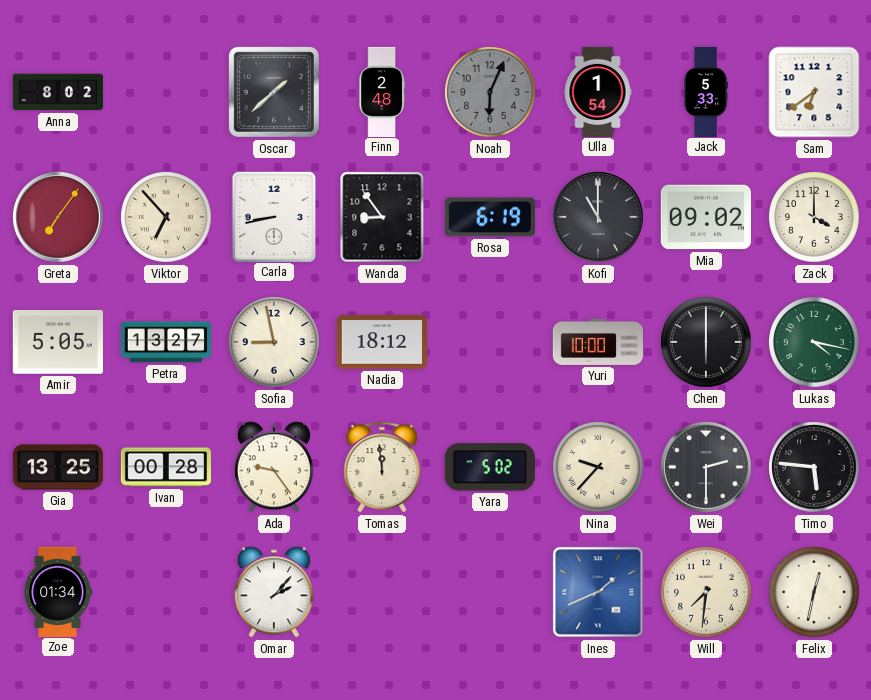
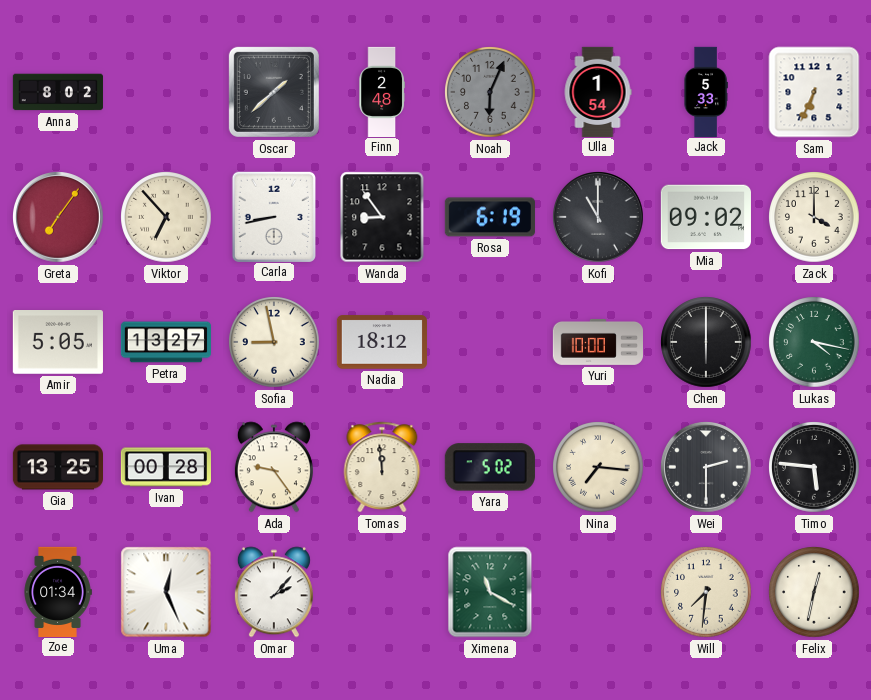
Sam: 6:39 -> 6:34 (814, 92)
Nina: 9:37 -> 7:16 (598, 467)
Uma: none -> 12:26 (166, 592)
Ximena: none -> 11:20 (490, 592)
Ines: 1:41 -> none (598, 592)
